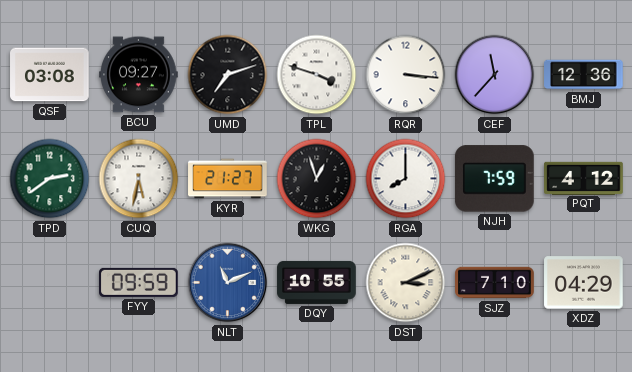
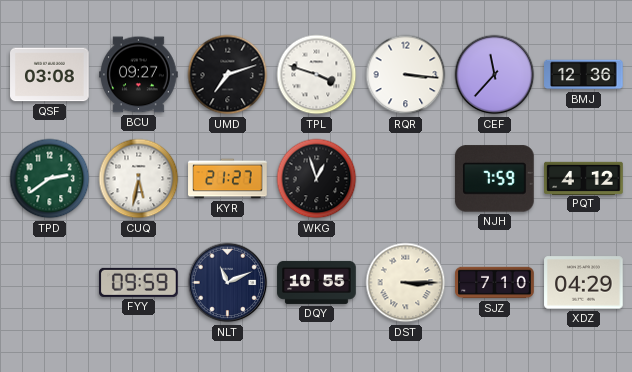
RGA: 8:00 -> none (406, 179)
NLT dial: blue -> navy (228, 283)
DST: 3:11 -> 3:15 (406, 283)
